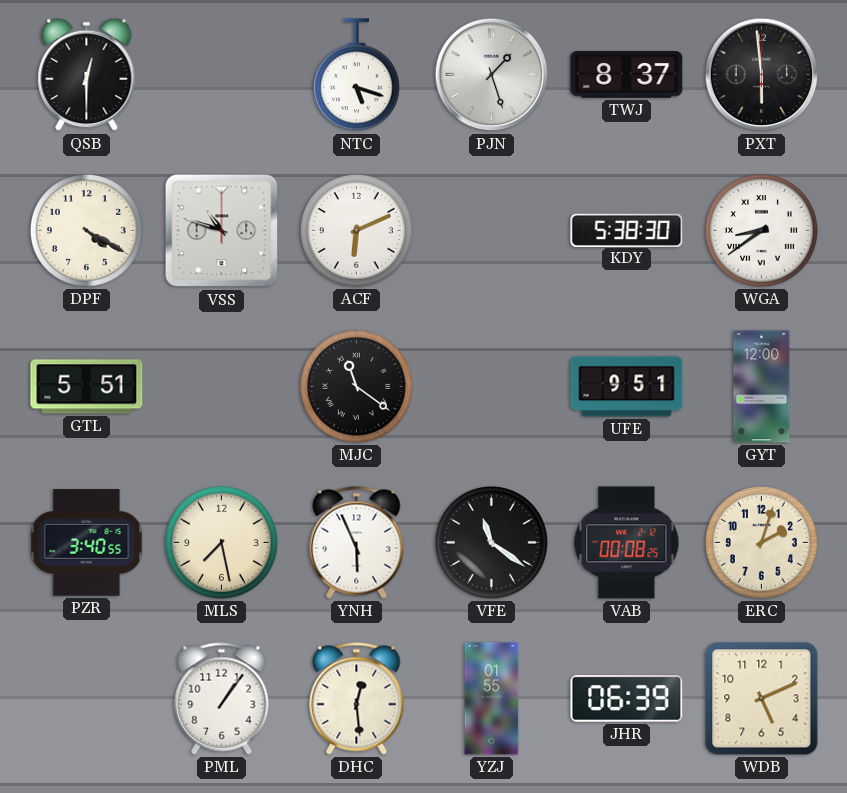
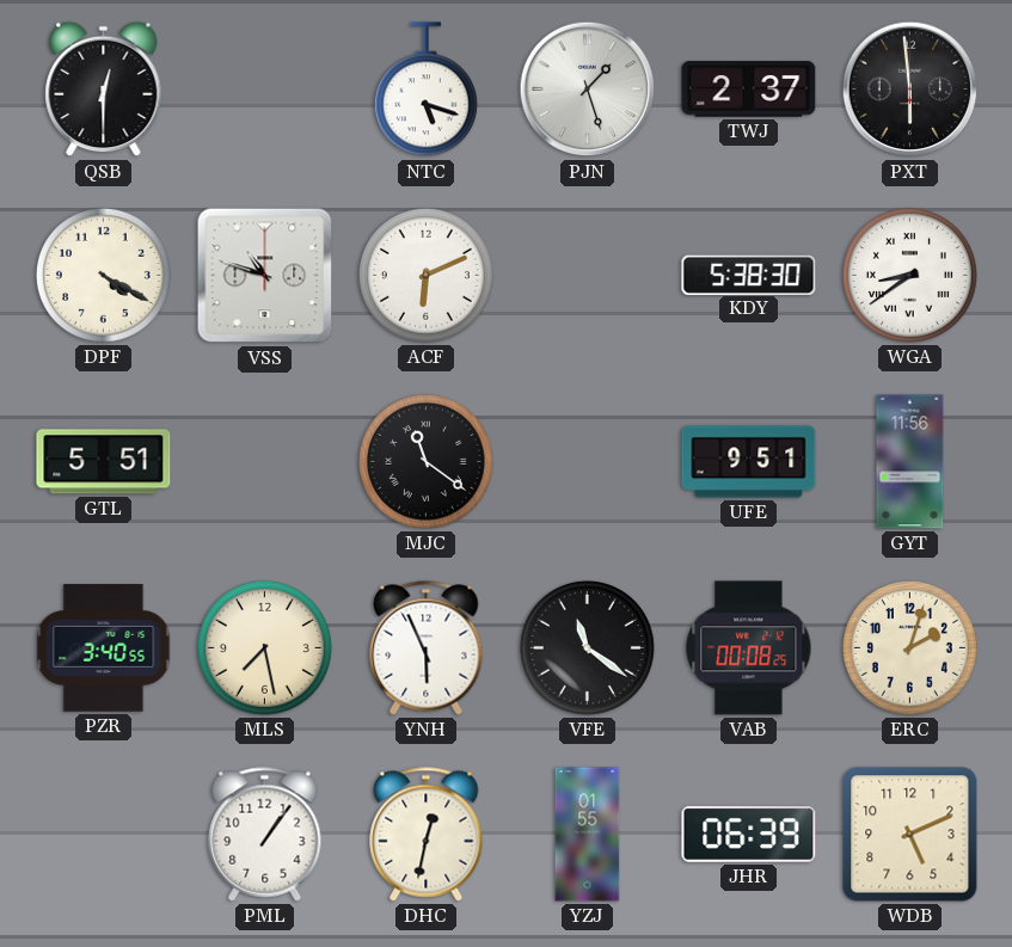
TWJ: 8:37 -> 2:37 (749, 90)
GYT: 12:00 -> 11:56 (910, 462)
DHC: 12:29 -> 12:32 (427, 835)
